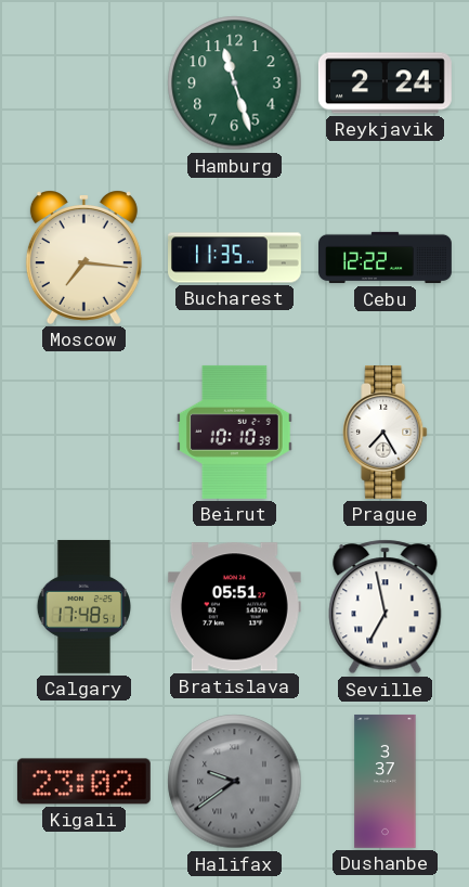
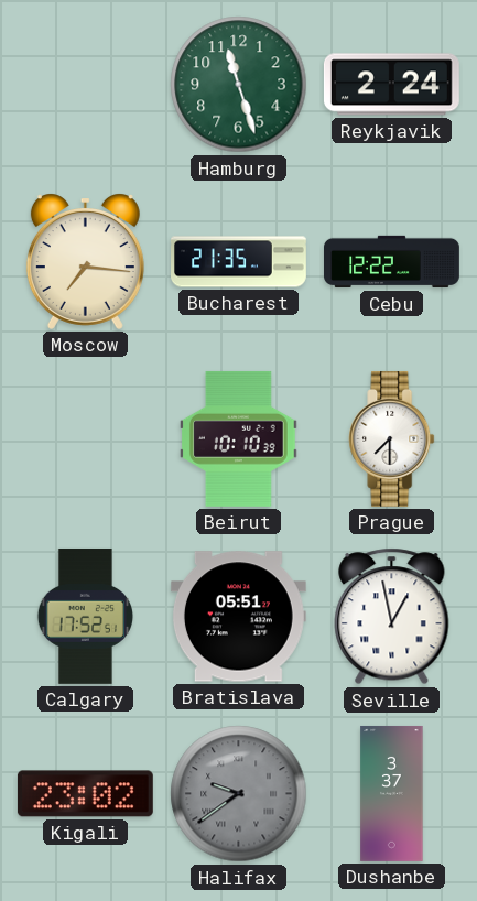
Bucharest: 11:35 -> 21:35 (239, 262)
Prague: 7:25 -> 7:30 (392, 438)
Calgary: 17:48 -> 17:52 (85, 616)
Seville: 6:58 -> 12:58 (392, 617)
